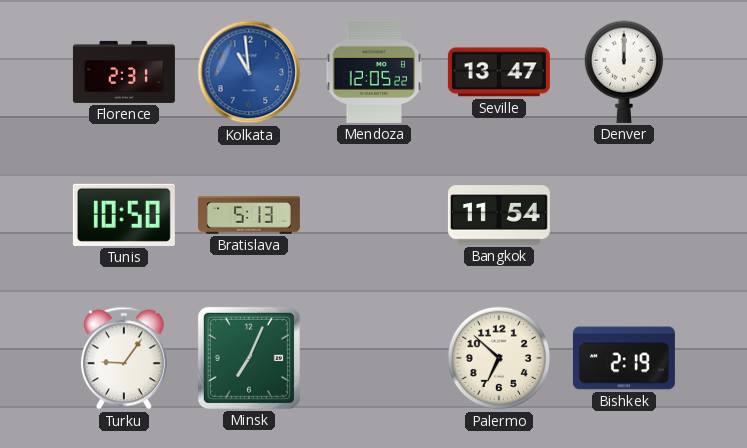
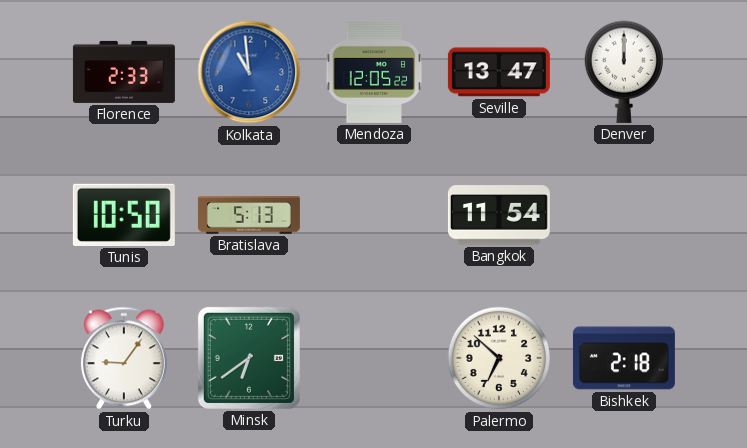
Florence: 2:31 -> 2:33 (124, 72)
Minsk: 7:04 -> 6:39 (249, 358)
Bishkek: 2:19 -> 2:18 (624, 358)
